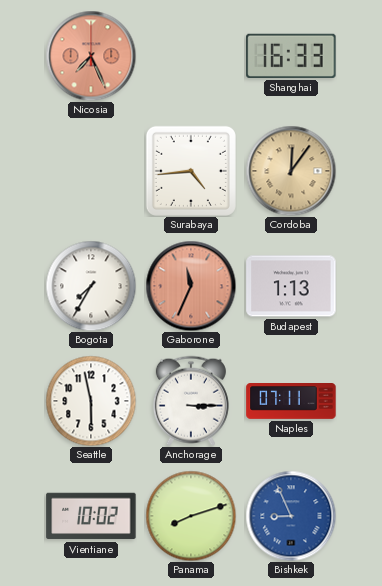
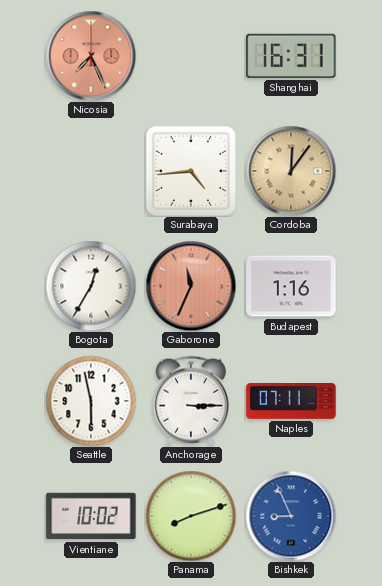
Shanghai: 16:33 -> 16:31 (291, 56)
Bogota: 7:35 -> 12:35 (91, 286)
Budapest: 1:13 -> 1:16 (291, 286)
